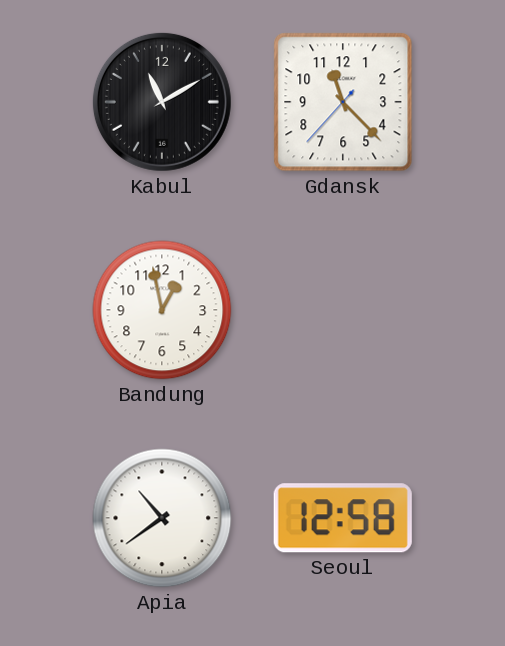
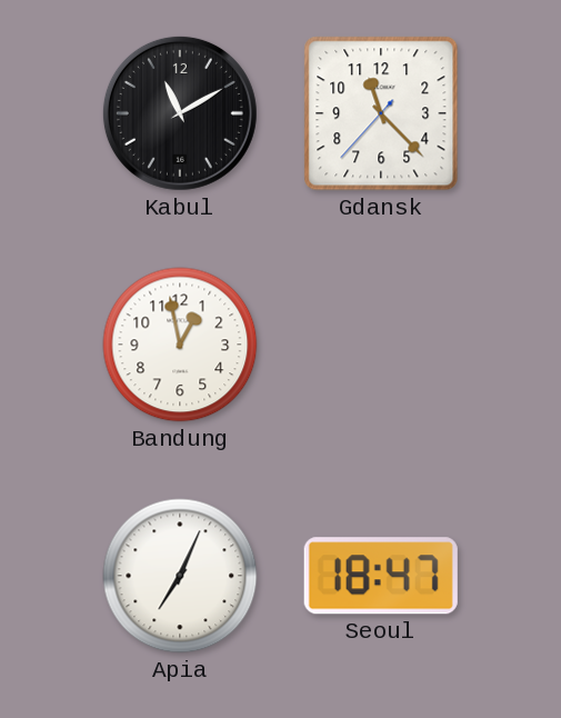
Apia: 10:39 -> 7:04 (180, 576)
Seoul: 12:58 -> 18:47 (381, 576)
